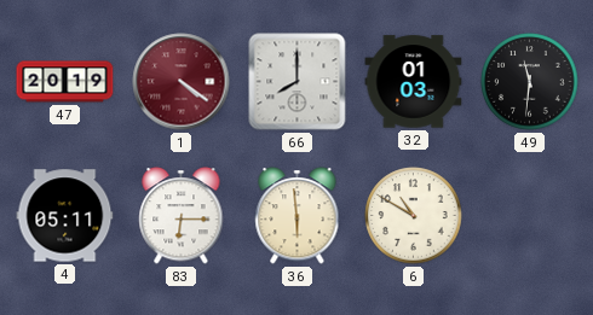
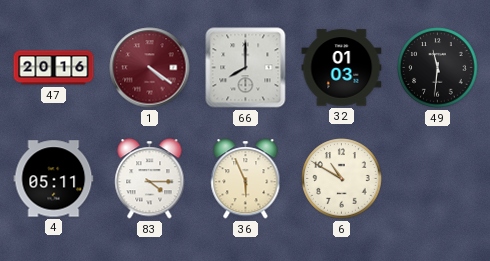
47: 20:19 -> 20:16 (54, 68)
83: 6:15 -> 4:15 (150, 179)
36: 5:59 -> 5:56 (246, 179)
